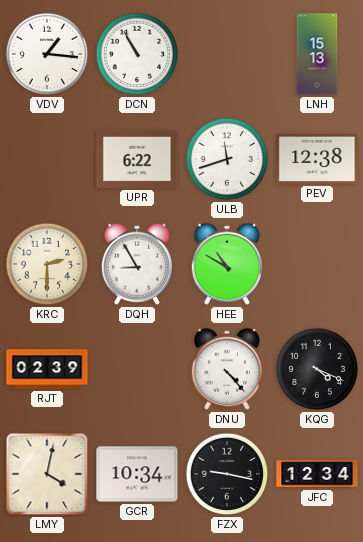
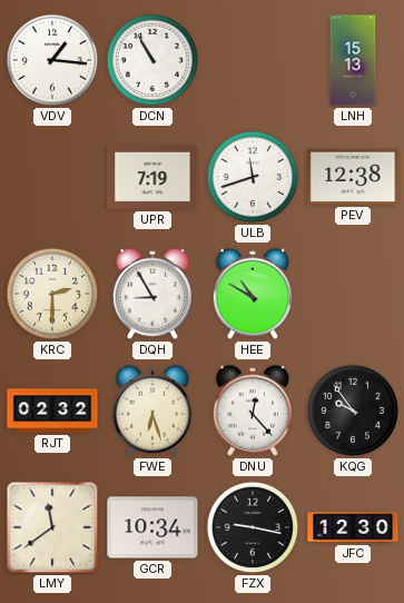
UPR: 6:22 -> 7:19 (152, 177)
RJT: 02:39 -> 02:32 (52, 411)
FWE: none -> 6:27 (151, 411)
DNU: 4:23 -> 12:23 (252, 411)
KQG: 4:19 -> 9:54 (353, 411)
LMY: 4:02 -> 11:39 (52, 527)
JFC: 12:34 -> 12:30 (353, 527)
